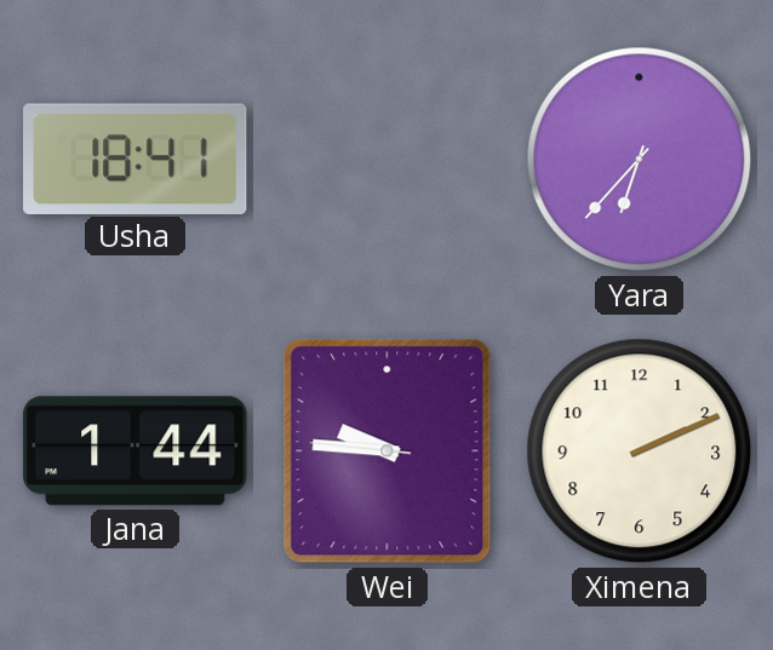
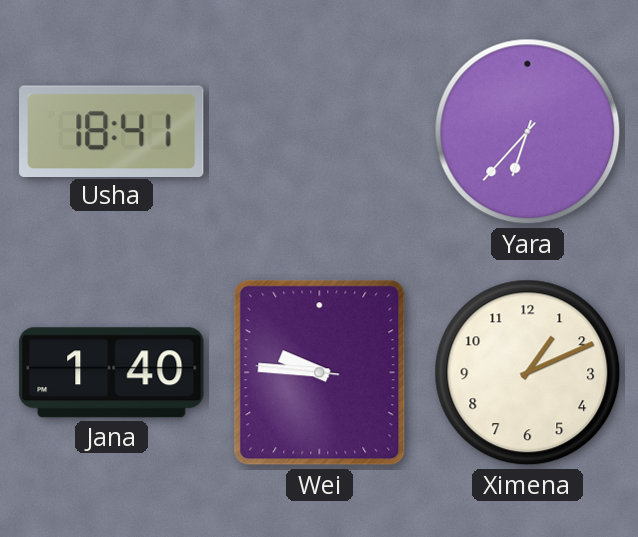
Jana: 1:44 -> 1:40 (112, 373)
Ximena: 2:11 -> 1:11 (528, 373)
